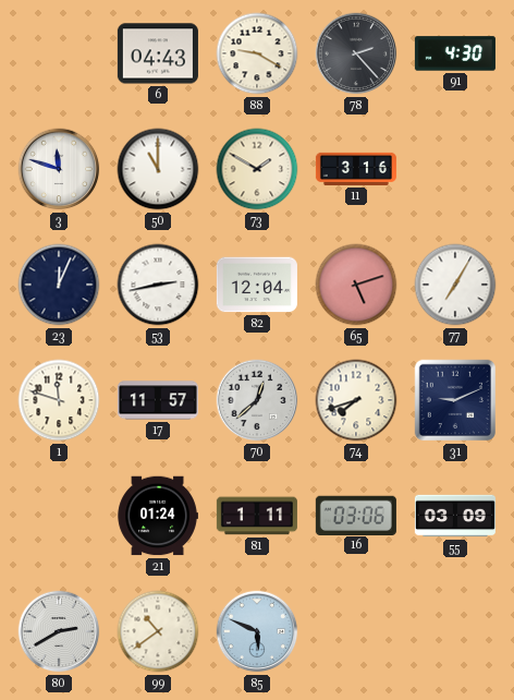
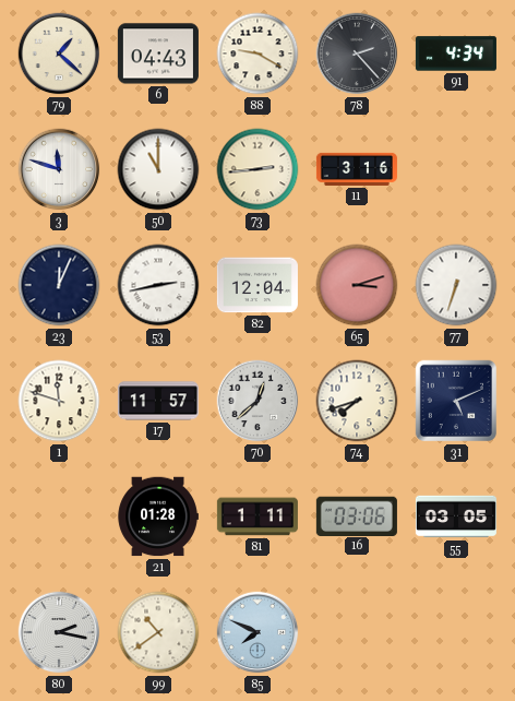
79: none -> 1:22 (59, 54)
91: 4:30 -> 4:34 (456, 54)
73: 1:50 -> 2:44 (257, 169)
65: 5:12 -> 3:12 (357, 285)
77: 7:05 -> 6:33 (456, 285)
31: 9:11 -> 5:11 (456, 401)
21: 01:24 -> 01:28 (158, 516)
55: 03:09 -> 03:05 (456, 516)
80: 2:40 -> 2:17 (59, 632)
85: 5:49 -> 7:49 (257, 632)
